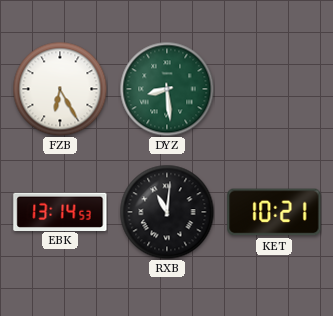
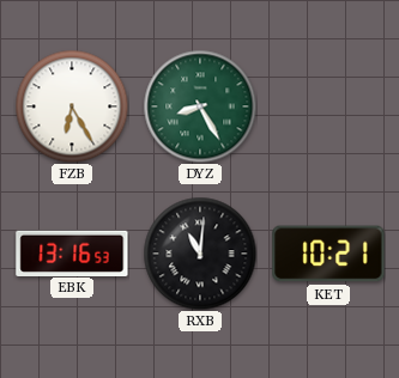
DYZ: 8:29 -> 8:25 (200, 106)
EBK: 13:14 -> 13:16 (72, 252)
